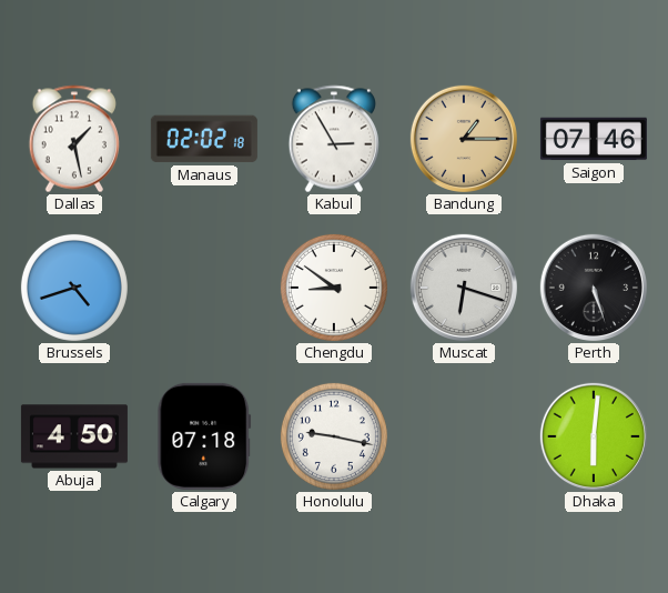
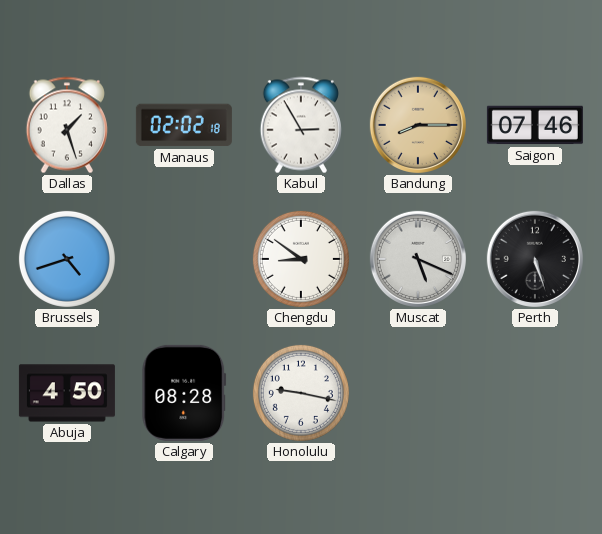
Dallas: 1:28 -> 1:27 (67, 125)
Bandung: 1:15 -> 8:15 (418, 125)
Muscat: 6:18 -> 5:19 (418, 259)
Calgary: 07:18 -> 08:28 (184, 393)
Dhaka: 6:01 -> none (594, 436)
